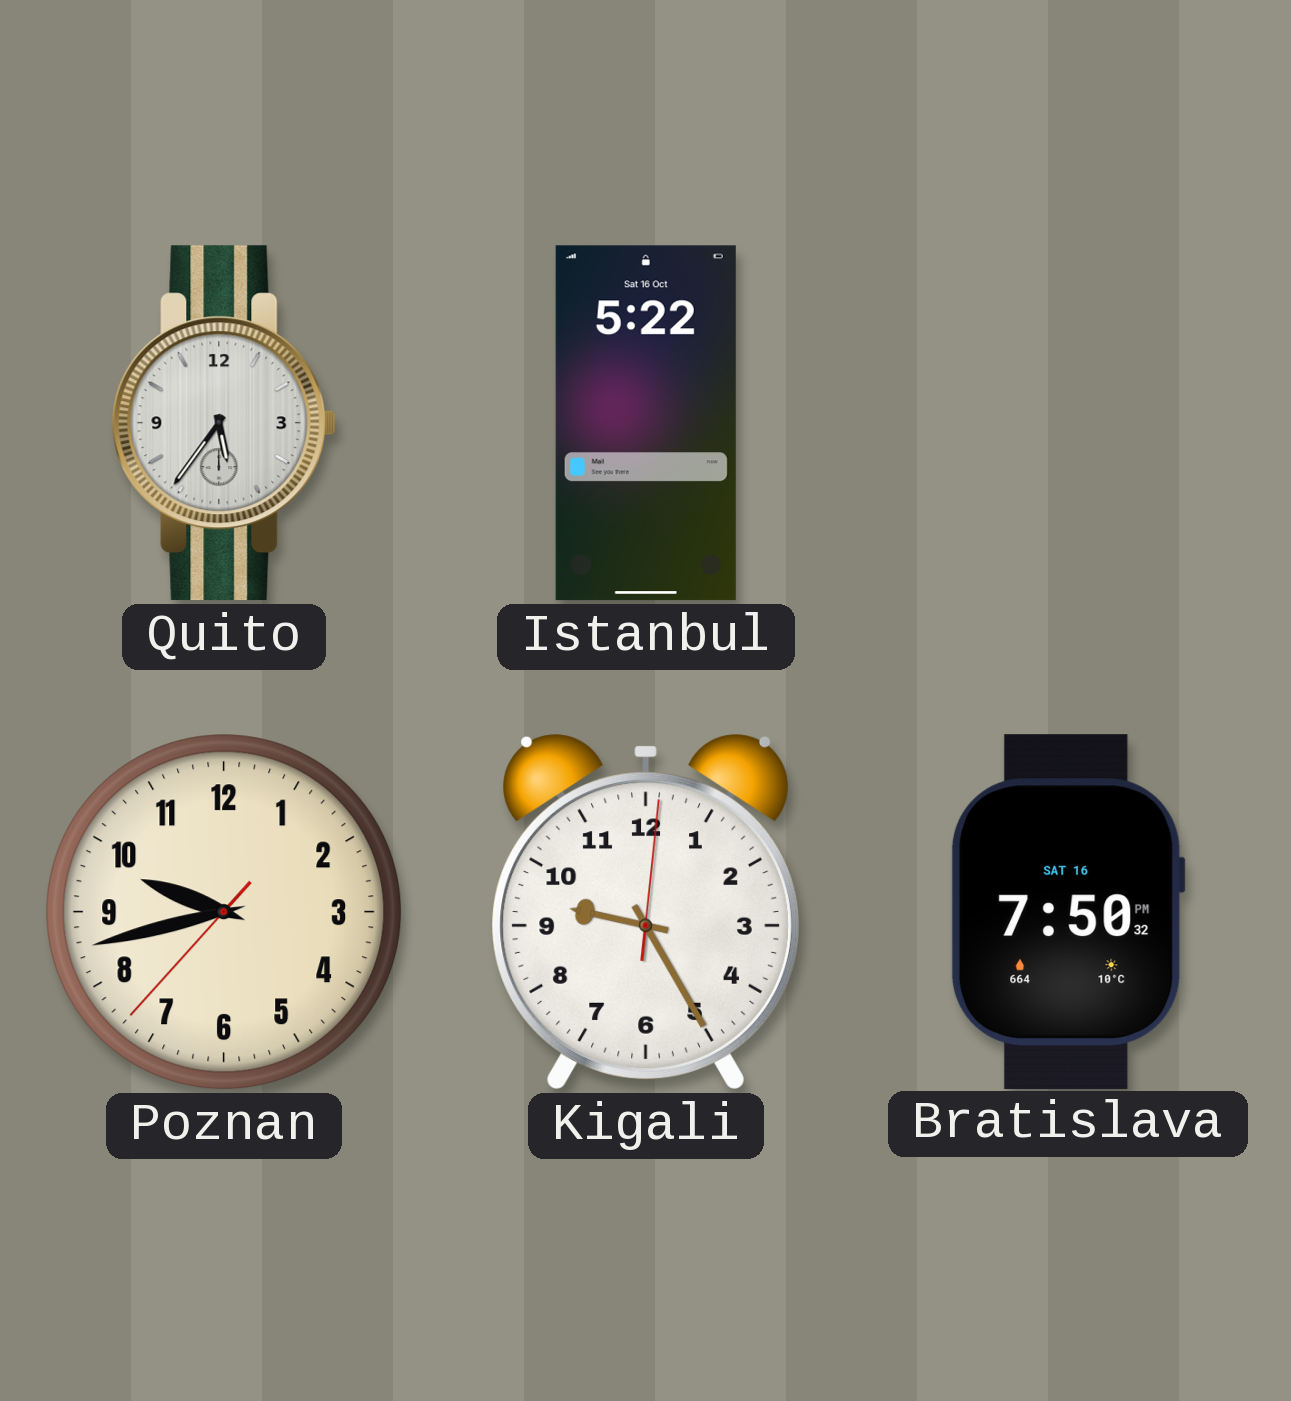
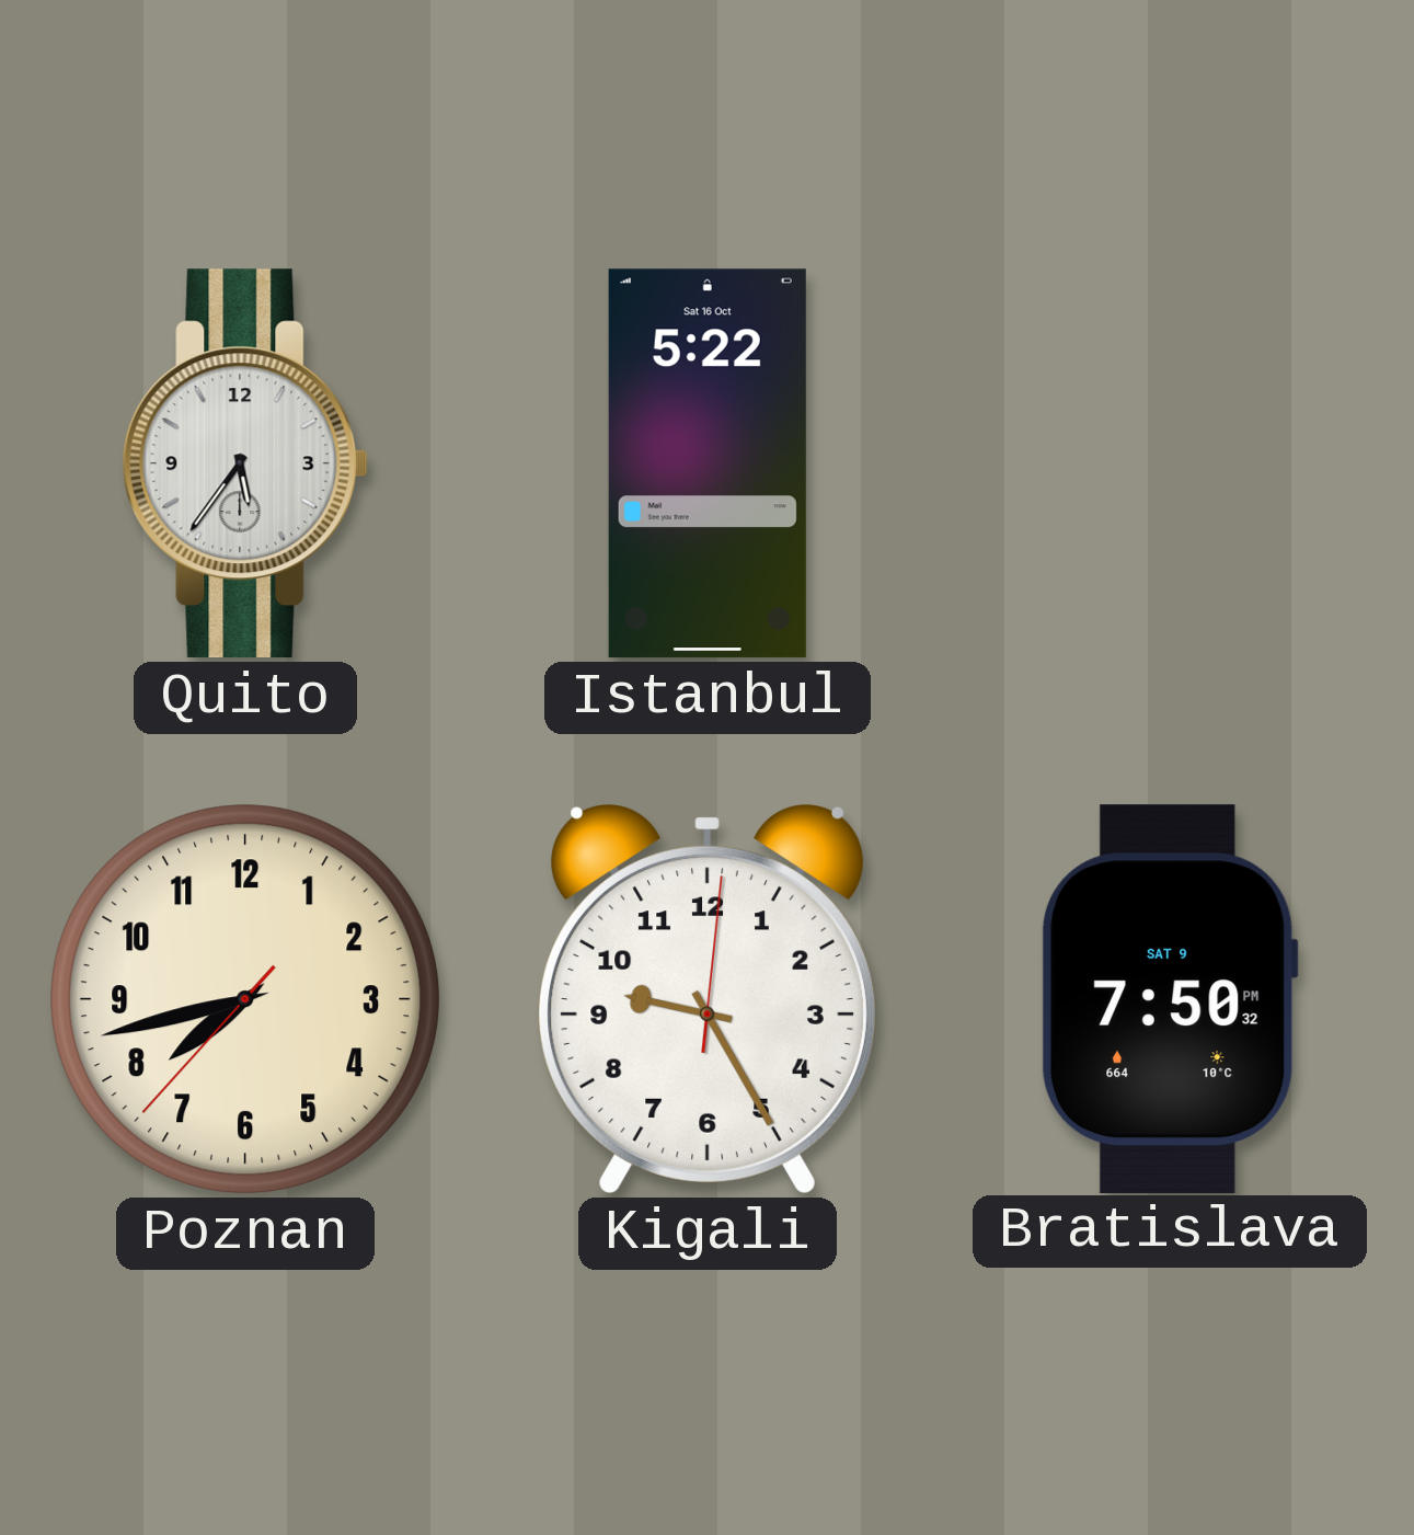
Poznan: 9:42 -> 7:42 (245, 999)
Bratislava date: SAT 16 -> SAT 9 (1169, 998)
